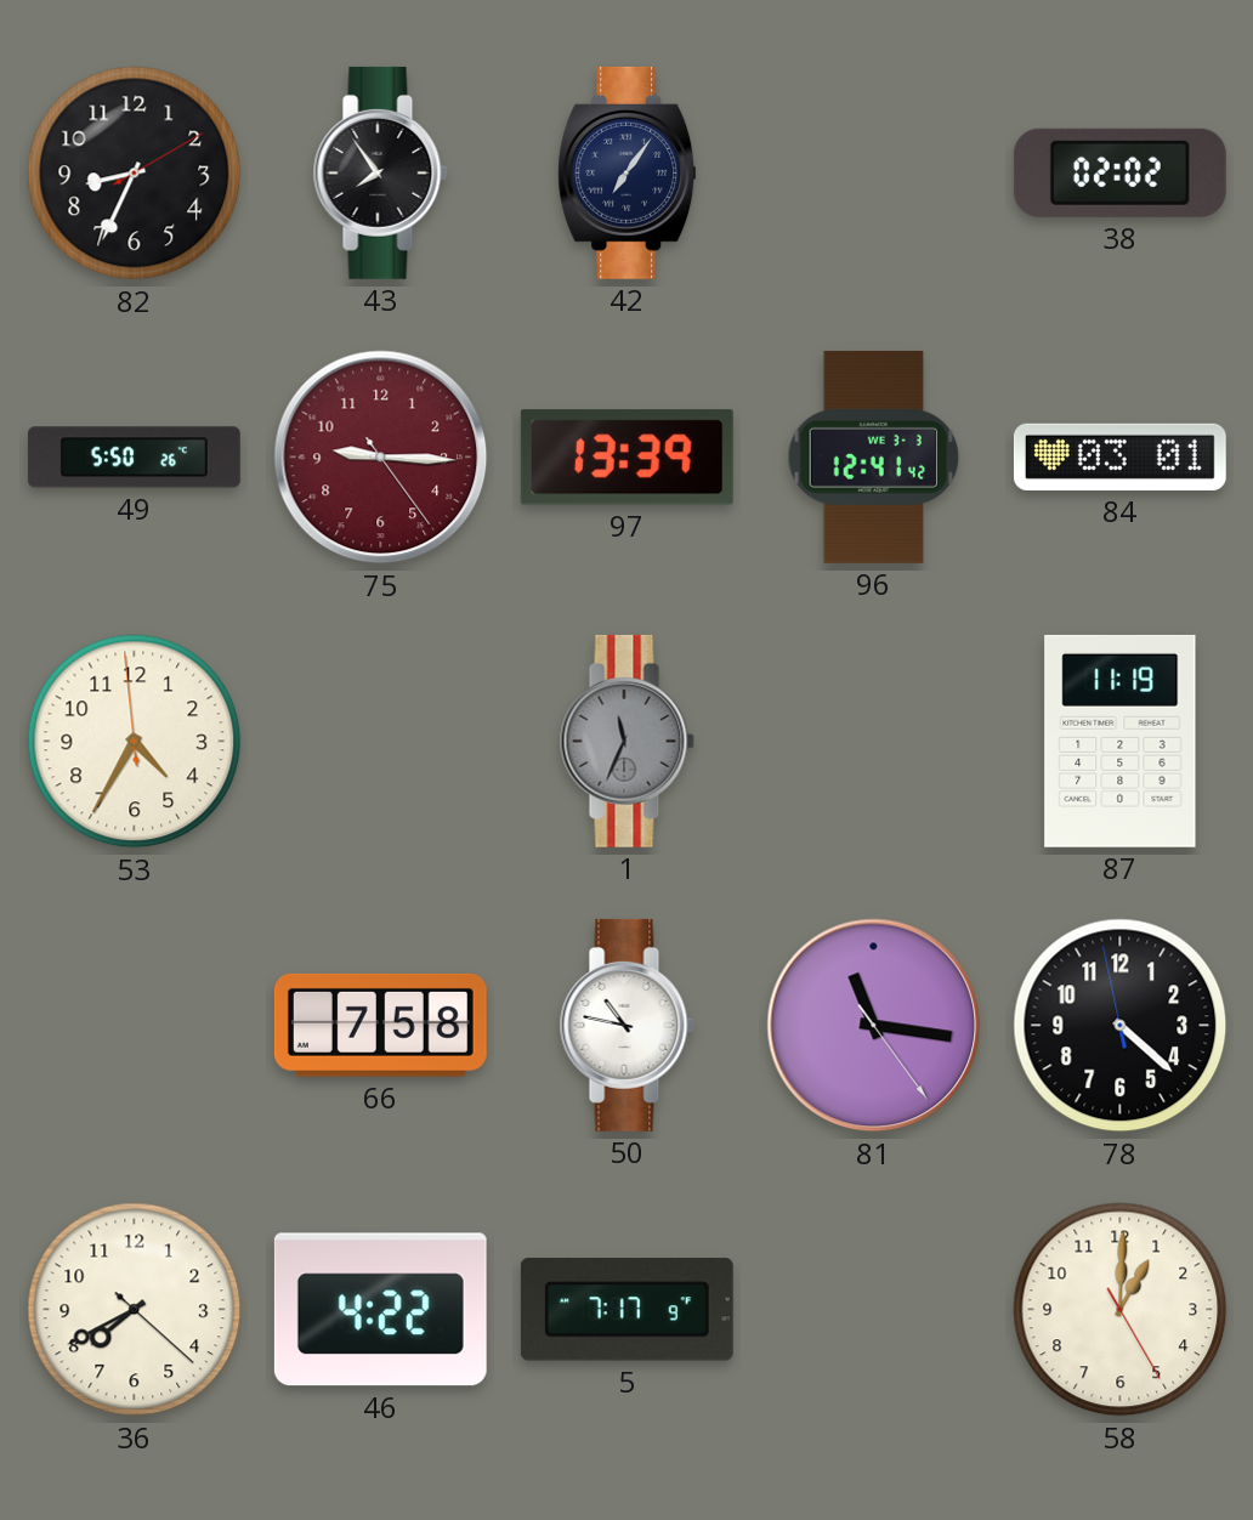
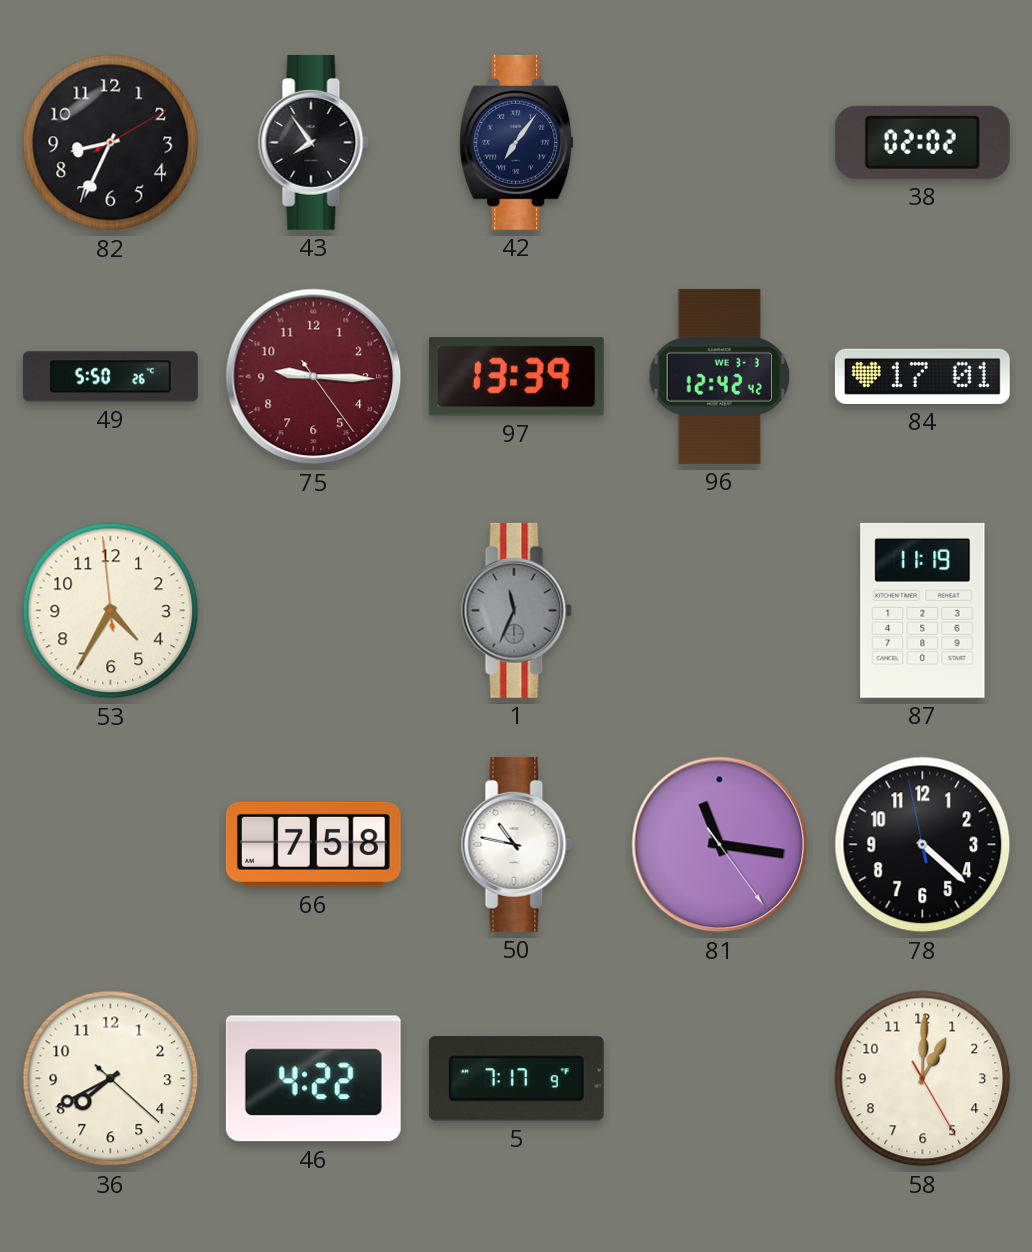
96: 12:41 -> 12:42 (720, 376)
84: 03:01 -> 17:01 (922, 376)
